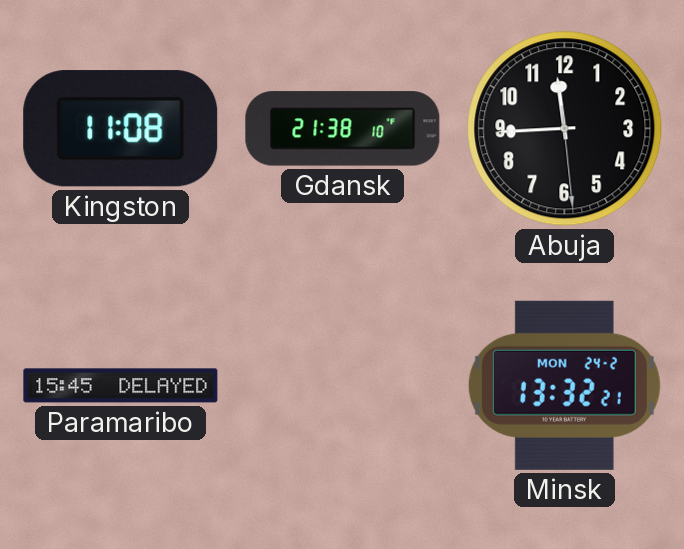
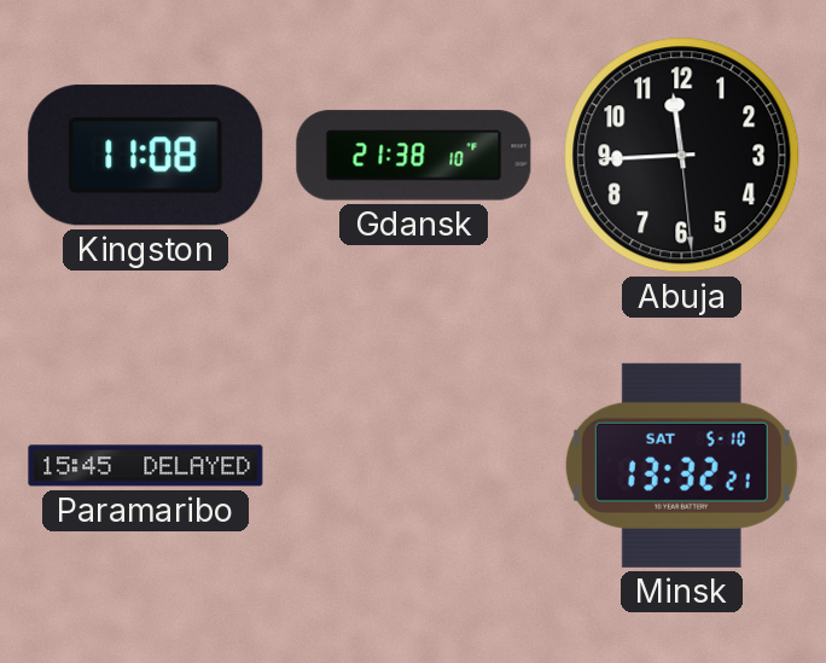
Minsk date: MON 24-2 -> SAT 5-10 (681, 465)
